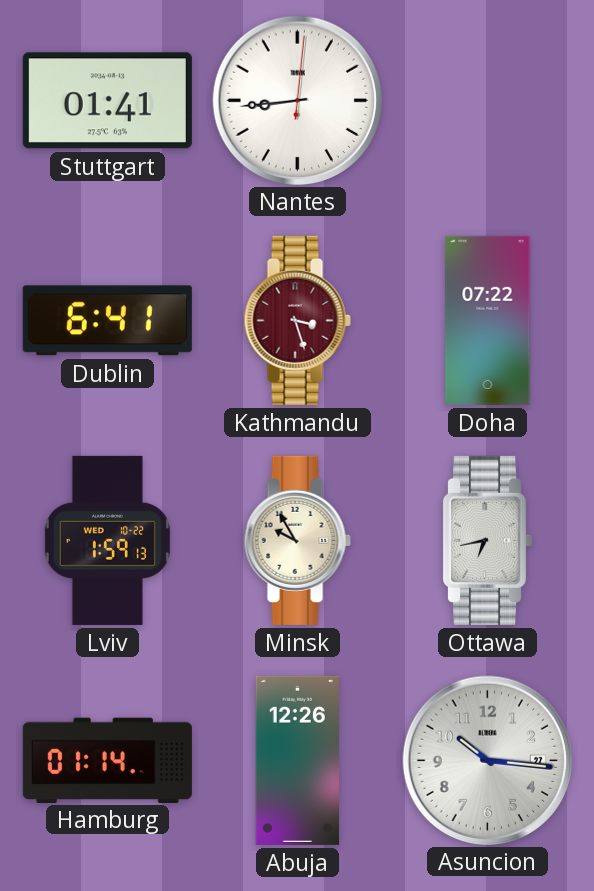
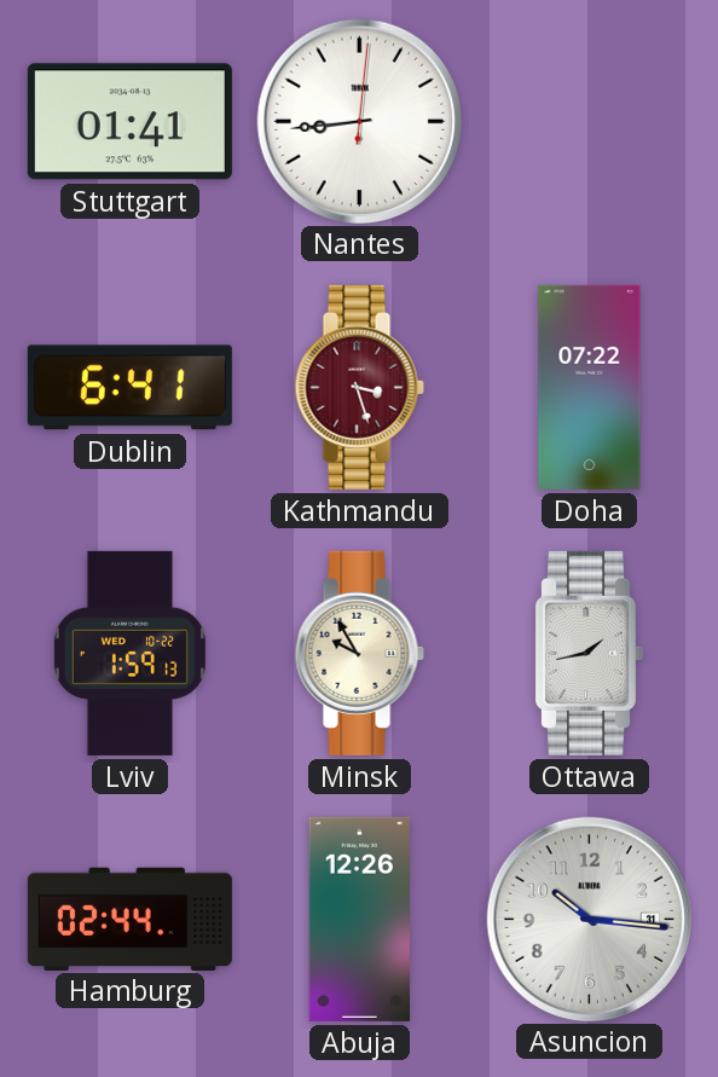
Ottawa: 6:43 -> 1:43 (590, 653)
Hamburg: 01:14 -> 02:44 (129, 919)
Asuncion date: 27 -> 31 (589, 919)
